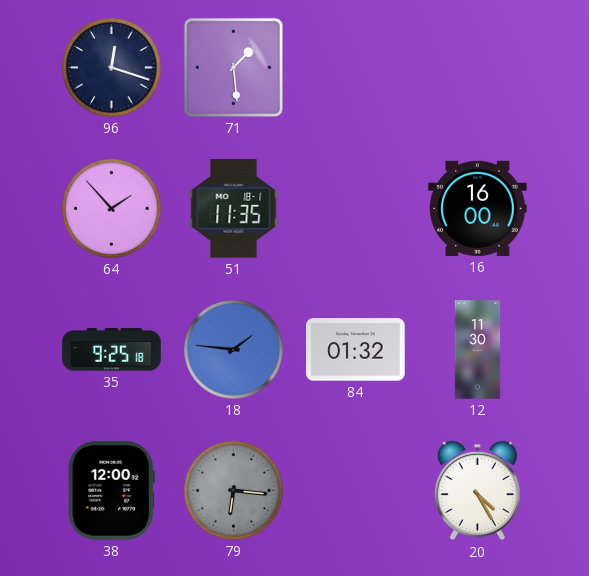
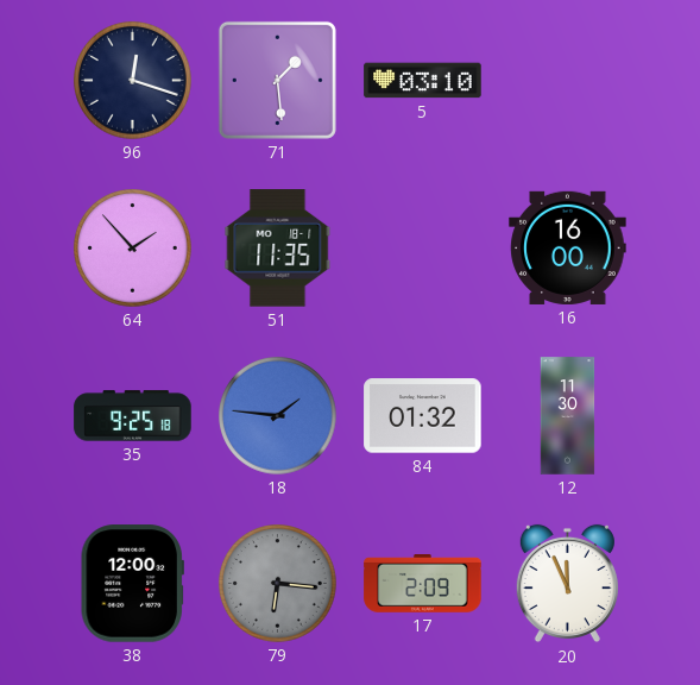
5: none -> 03:10 (423, 81)
17: none -> 2:09 (423, 584)
20: 4:25 -> 11:56 (567, 584)
